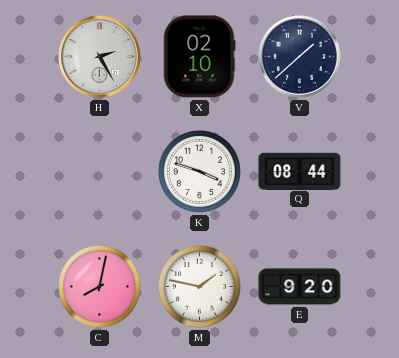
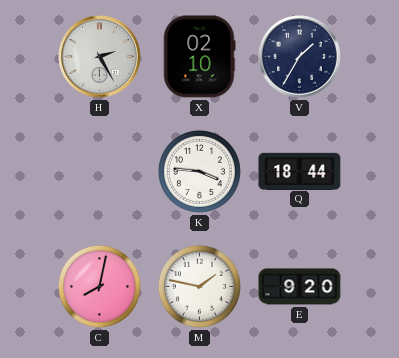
V: 1:38 -> 1:35 (300, 57)
K: 3:48 -> 3:46 (199, 171)
Q: 08:44 -> 18:44 (300, 171)
